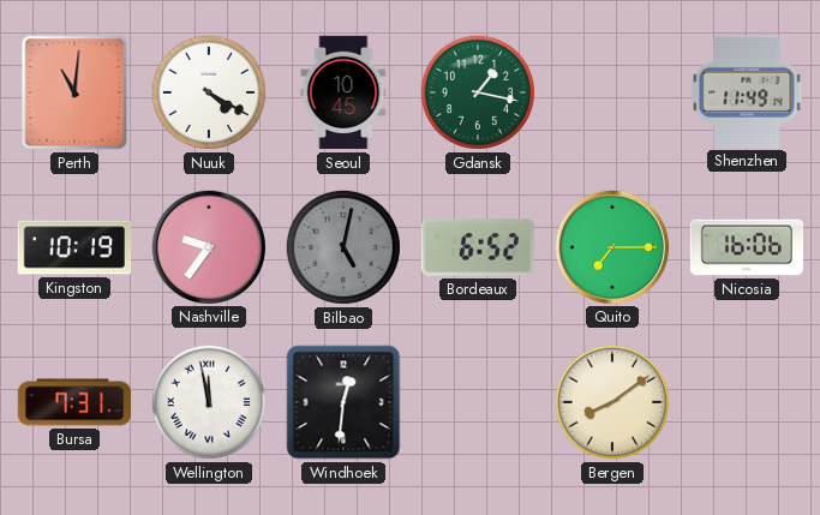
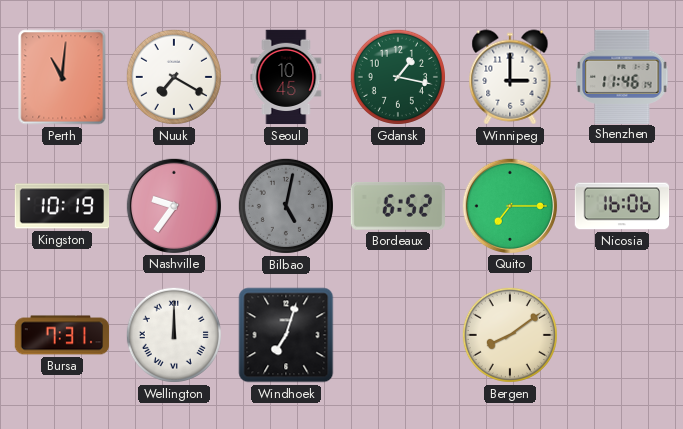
Nuuk: 4:20 -> 7:20 (174, 77)
Winnipeg: none -> 3:00 (510, 77)
Shenzhen: 11:49 -> 11:46 (622, 76)
Wellington: 11:58 -> 12:00 (174, 335)
Windhoek: 12:31 -> 7:03 (286, 335)
